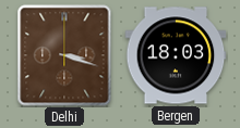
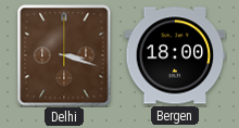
Bergen: 18:03 -> 18:00 (175, 55)
